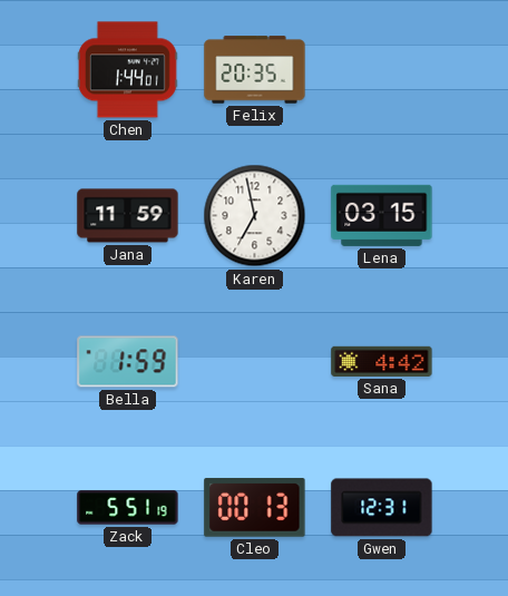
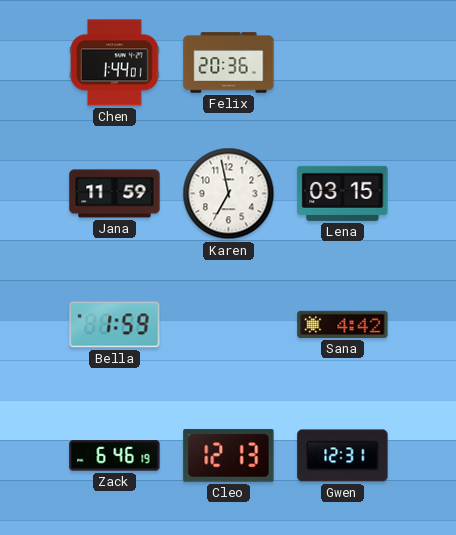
Felix: 20:35 -> 20:36 (229, 63)
Zack: 5:51 -> 6:46 (115, 456)
Cleo: 00:13 -> 12:13 (229, 456)
